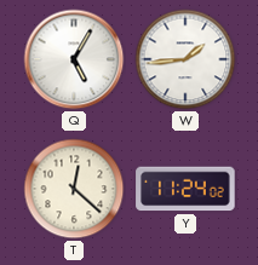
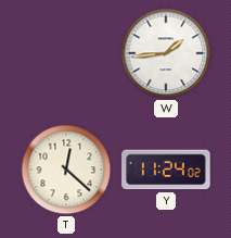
Q: 5:05 -> none (74, 59)
